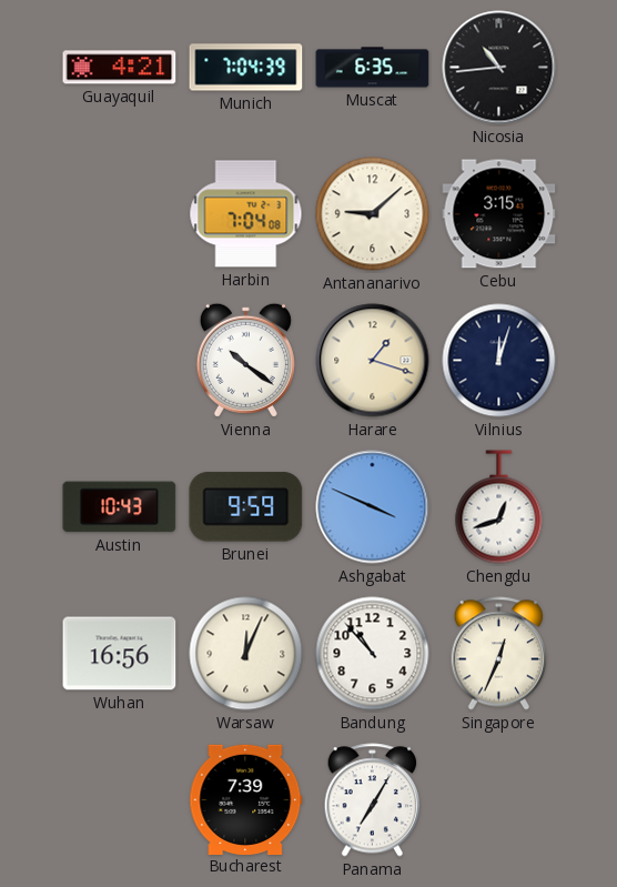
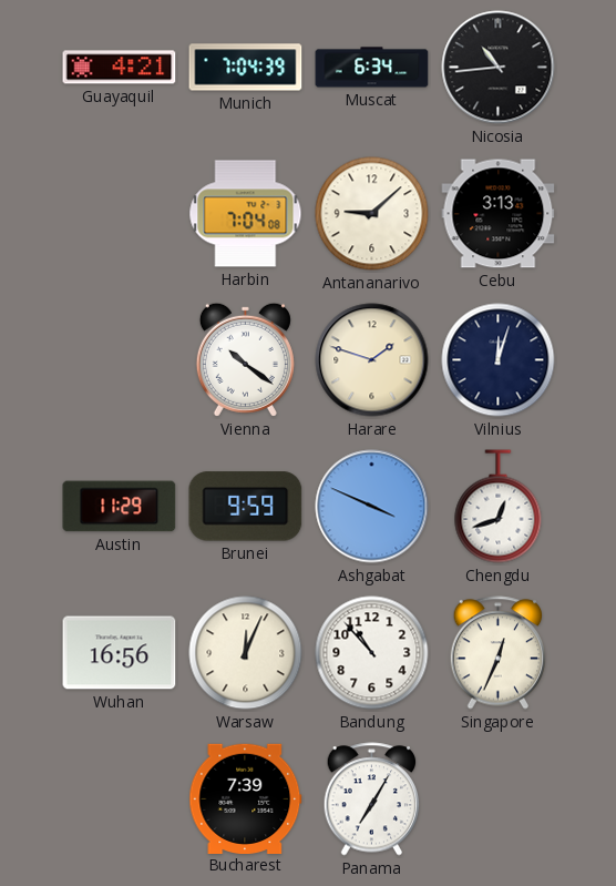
Muscat: 6:35 -> 6:34 (372, 68)
Cebu: 3:15 -> 3:13 (499, 214)
Harare: 1:18 -> 1:48 (372, 360)
Austin: 10:43 -> 11:29 (120, 507)
